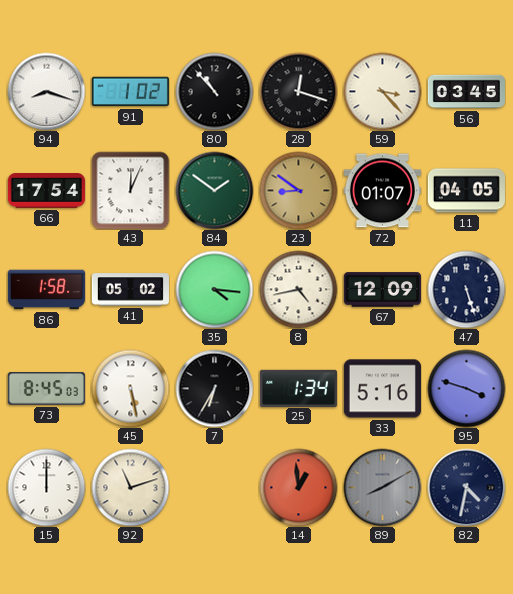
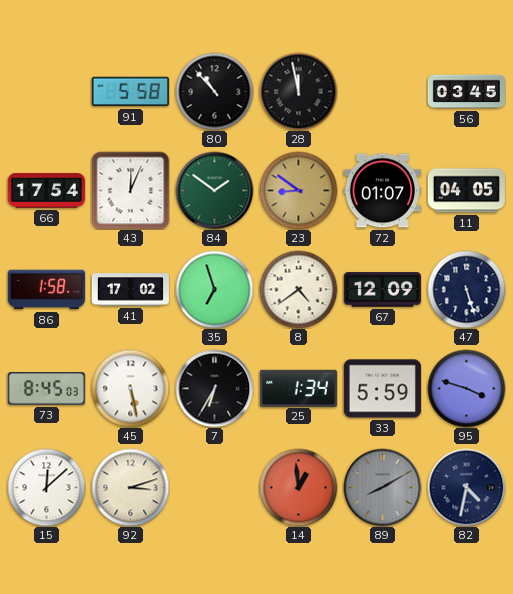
94: 8:18 -> none (46, 91)
91: 1:02 -> 5:58 (130, 92)
28: 12:18 -> 11:58 (298, 91)
59: 3:23 -> none (382, 91)
41: 05:02 -> 17:02 (130, 290)
35: 4:16 -> 6:57 (214, 289)
8: 4:43 -> 4:39 (298, 289)
33: 5:16 -> 5:59 (382, 389)
15: 12:00 -> 12:08 (46, 487)
92: 11:12 -> 3:12 (130, 487)
